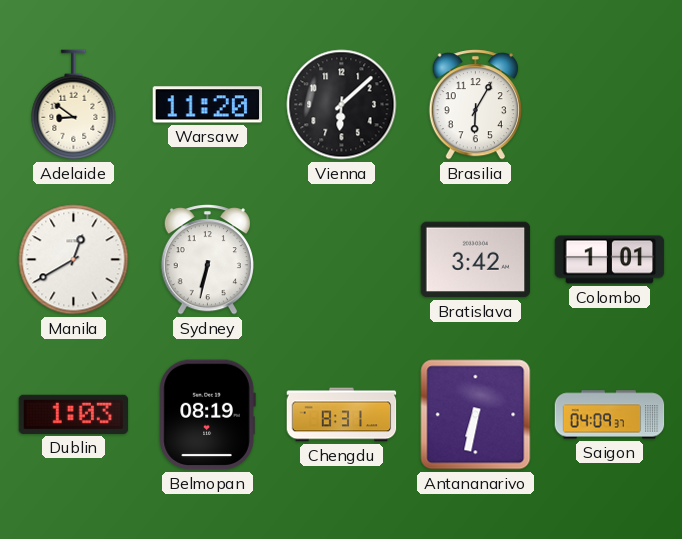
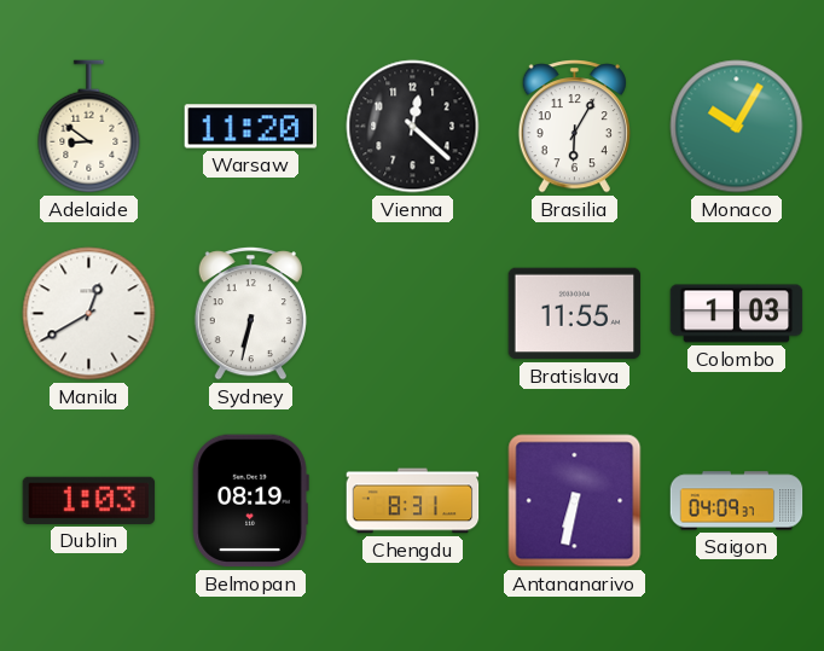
Vienna: 6:08 -> 12:22 (413, 127)
Monaco: none -> 10:05 (737, 127)
Bratislava: 3:42 -> 11:55 (575, 314)
Colombo: 1:01 -> 1:03 (737, 314)
